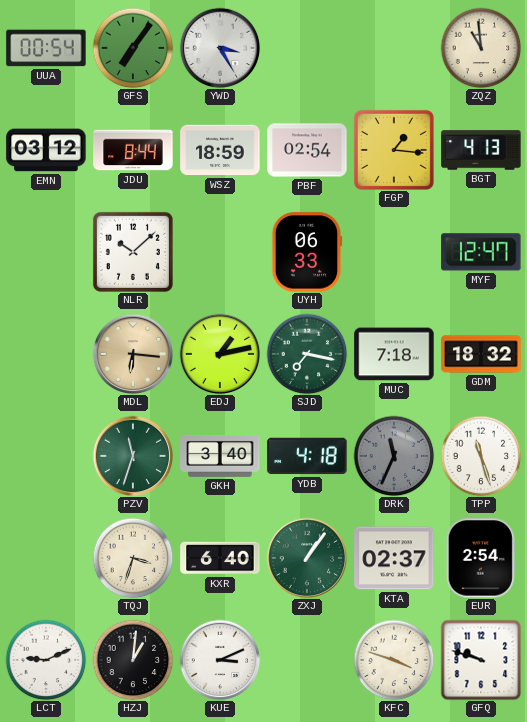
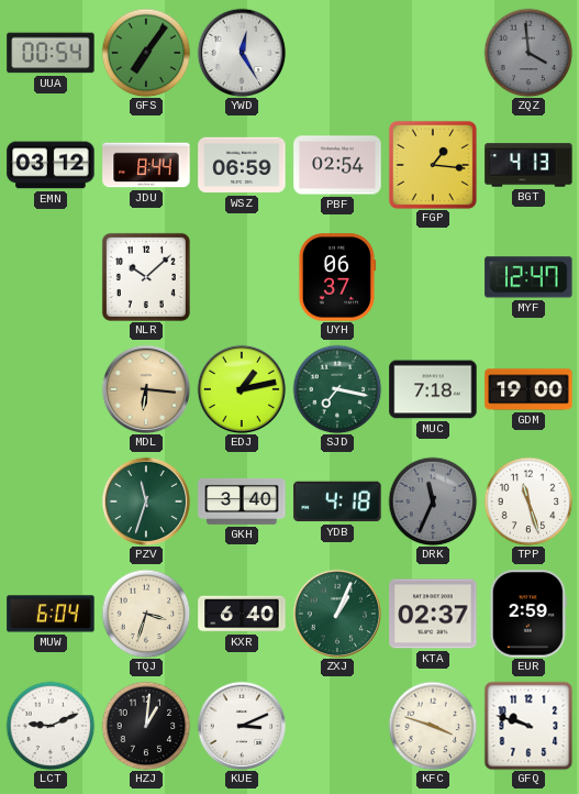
YWD: 3:25 -> 12:25 (242, 53)
ZQZ: 10:59 -> 3:59 (528, 53)
ZQZ dial: cream -> grey (528, 53)
WSZ: 18:59 -> 06:59 (242, 165)
UYH: 06:33 -> 06:37 (337, 277)
GDM: 18:32 -> 19:00 (528, 389)
MUW: none -> 6:04 (51, 614)
ZXJ: 1:06 -> 1:04 (337, 614)
EUR: 2:54 -> 2:59 (528, 614)
